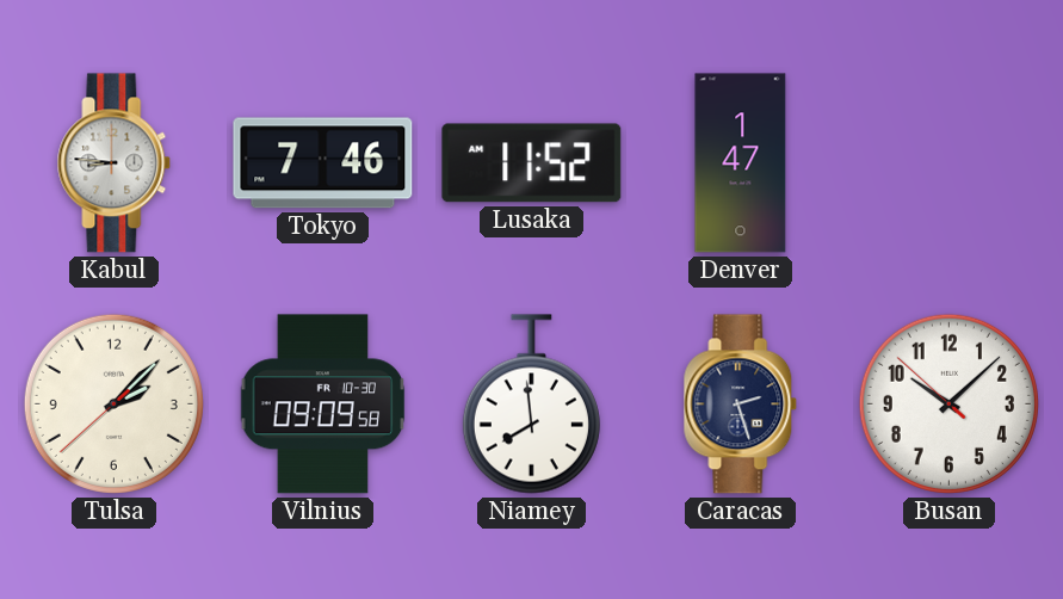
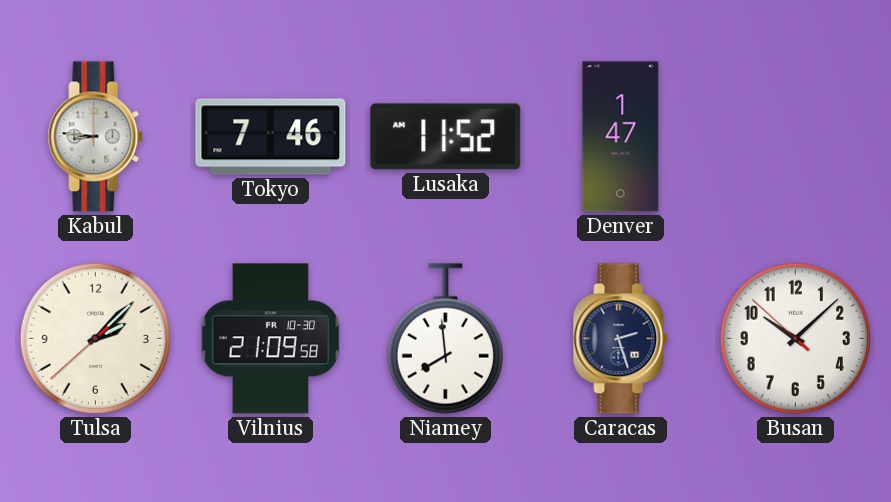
Vilnius: 09:09 -> 21:09 (271, 339)
